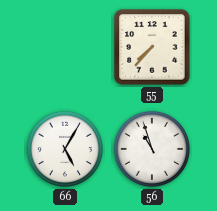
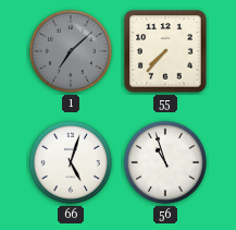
1: none -> 7:08 (71, 51)
66: 5:05 -> 5:03 (71, 162)
